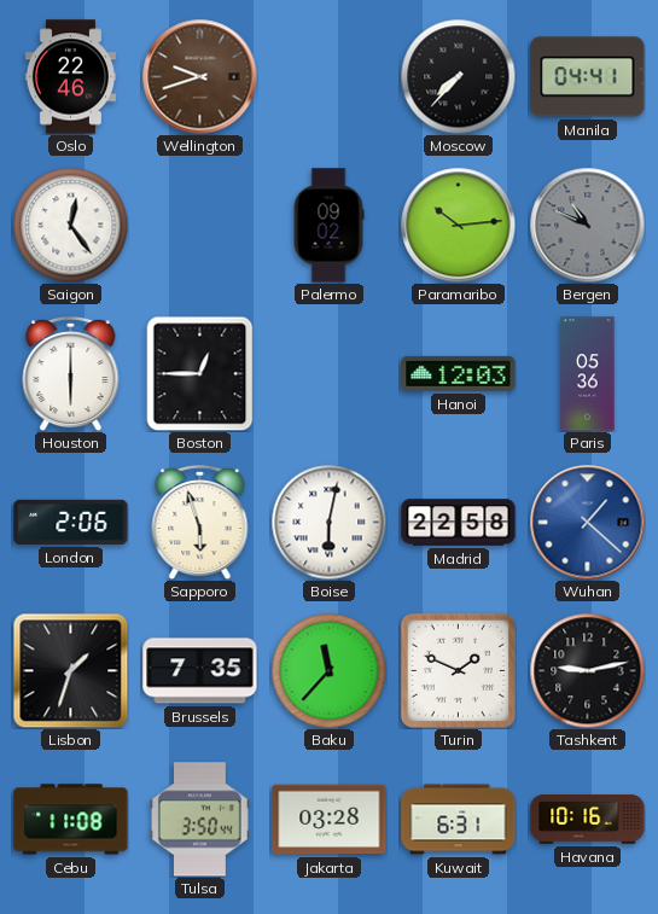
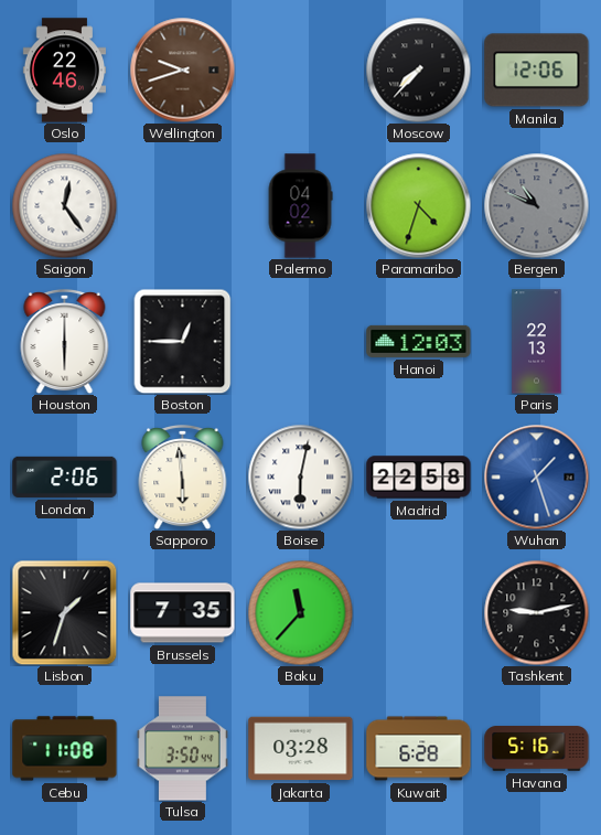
Manila: 04:41 -> 12:06 (537, 71)
Palermo: 09:02 -> 04:02 (300, 206)
Paramaribo: 10:14 -> 4:33 (418, 205)
Paris: 05:36 -> 22:13 (537, 342)
Sapporo: 5:57 -> 5:59 (183, 477)
Wuhan: 1:22 -> 1:27 (536, 477)
Turin: 1:49 -> none (458, 670)
Kuwait: 6:31 -> 6:28 (419, 749)
Havana: 10:16 -> 5:16 (537, 749)
